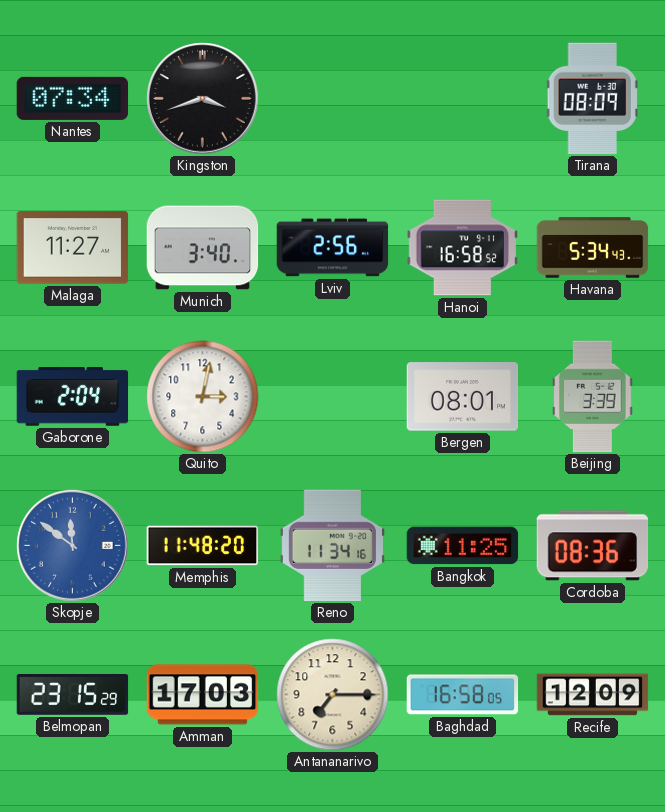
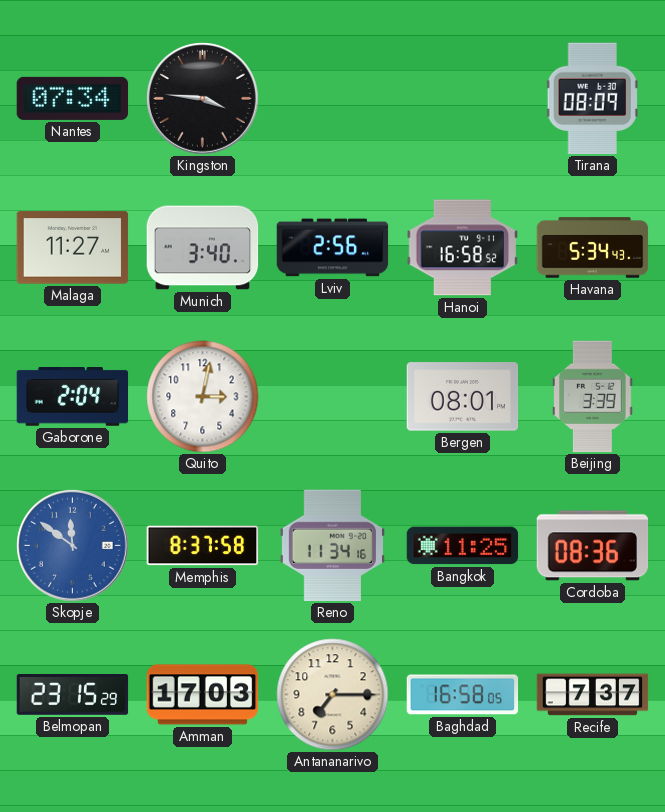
Kingston: 3:42 -> 3:46 (203, 99)
Memphis: 11:48 -> 8:37 (203, 546)
Recife: 12:09 -> 7:37 (593, 695)
